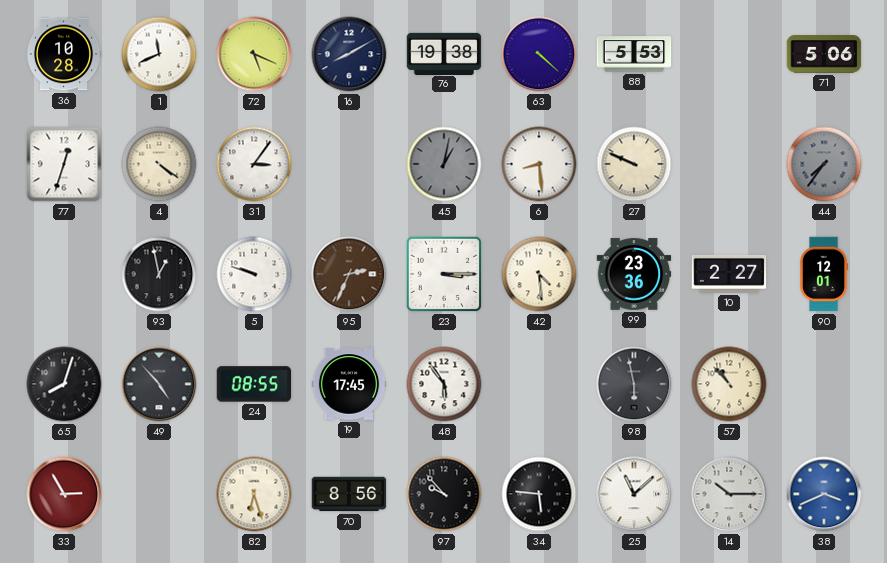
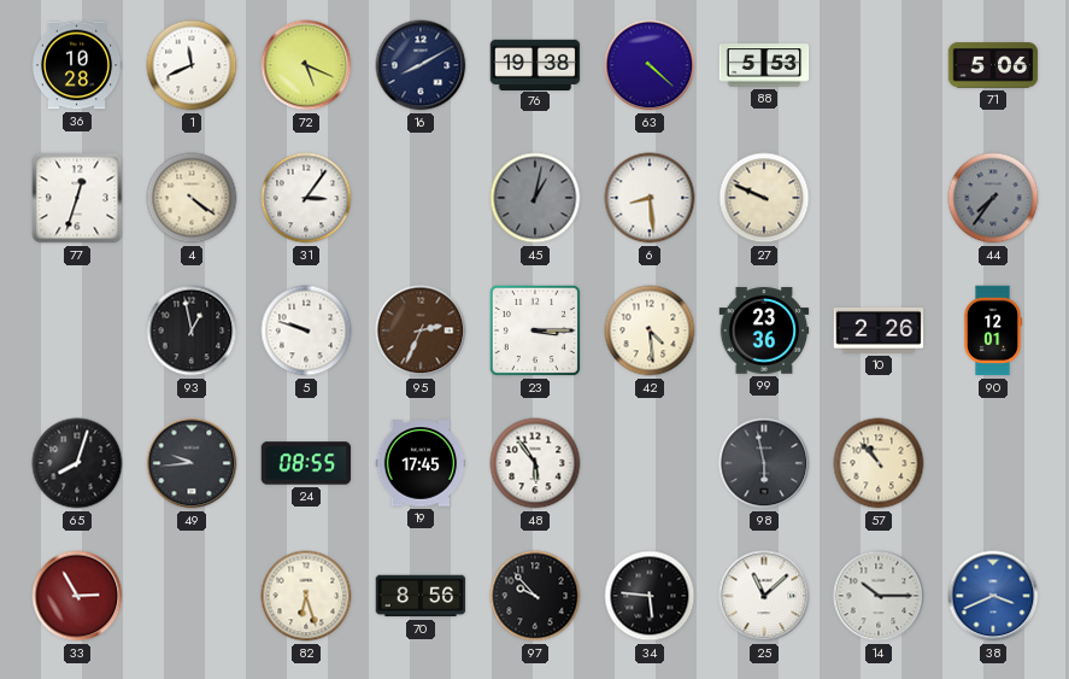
10: 2:27 -> 2:26 (879, 330)
49: 4:53 -> 9:44 (192, 463)
